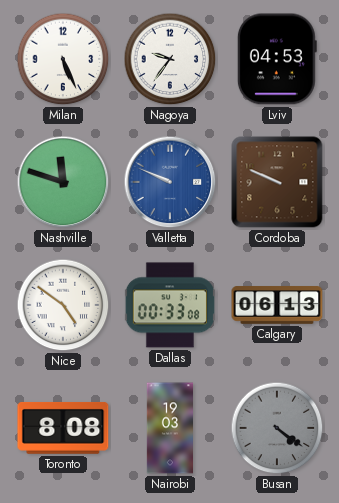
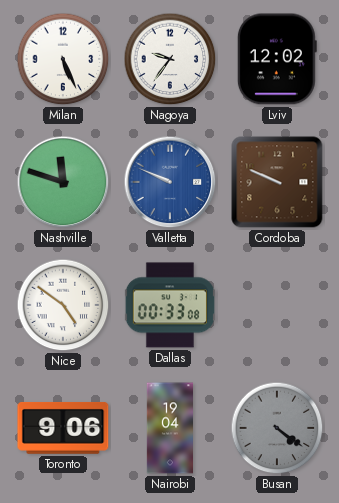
Lviv: 04:53 -> 12:02 (277, 59)
Calgary: 06:13 -> none (277, 305)
Toronto: 8:08 -> 9:06 (63, 428)
Nairobi: 19:03 -> 19:04 (169, 428)
